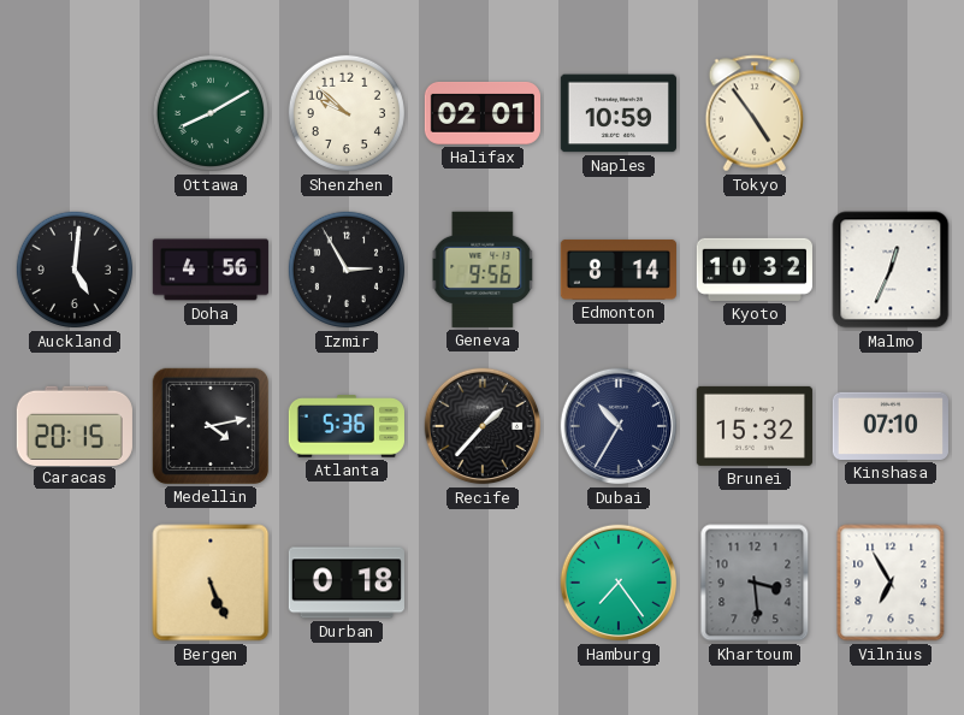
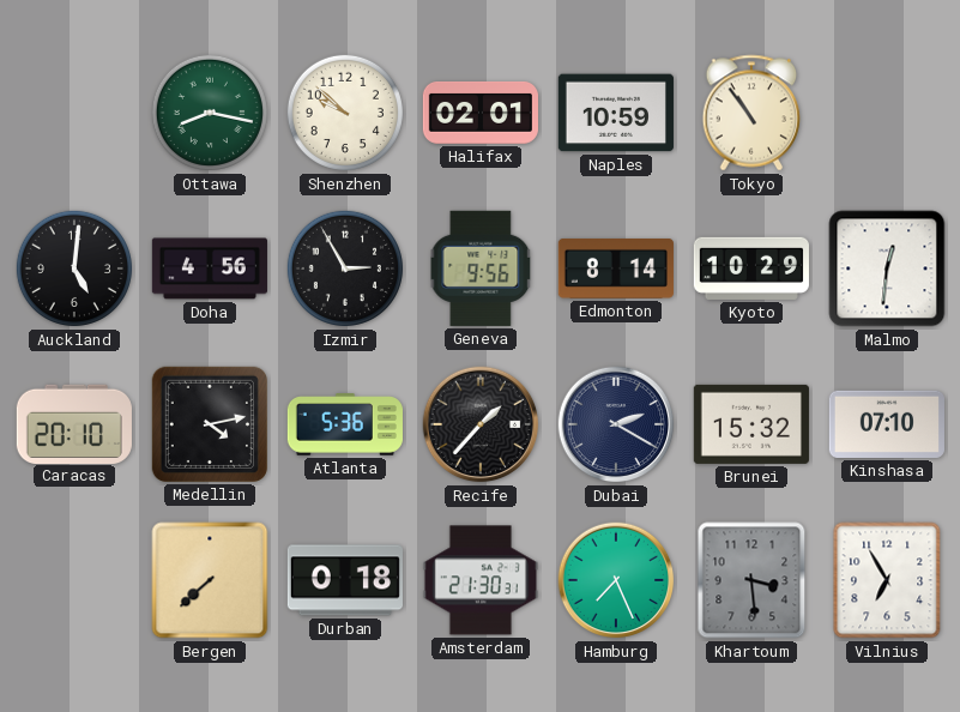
Ottawa: 8:10 -> 8:17 (210, 113)
Tokyo: 4:54 -> 10:54 (751, 113)
Kyoto: 10:32 -> 10:29 (751, 268)
Malmo: 12:34 -> 12:31 (887, 268)
Caracas: 20:15 -> 20:10 (74, 423)
Dubai: 10:35 -> 2:20 (616, 424)
Bergen: 5:26 -> 7:38 (210, 580)
Amsterdam: none -> 21:30 (481, 580)
Hamburg: 7:24 -> 7:26 (616, 580)
